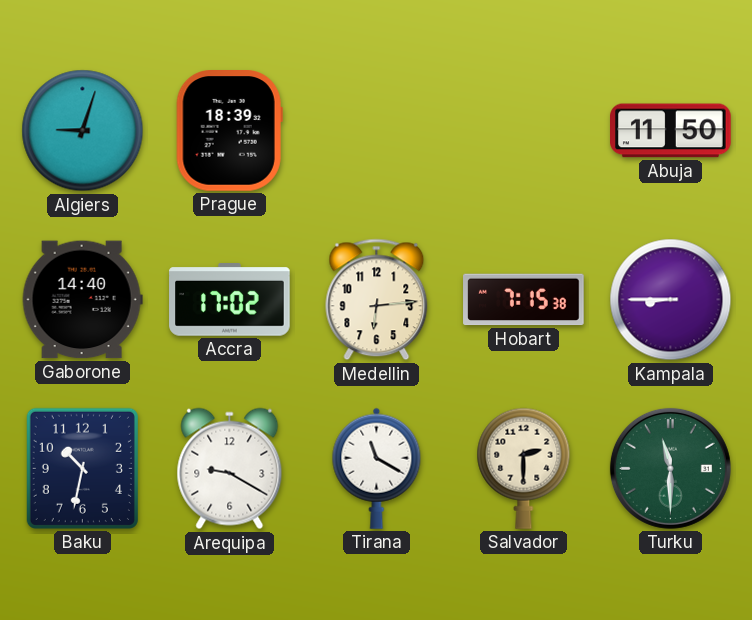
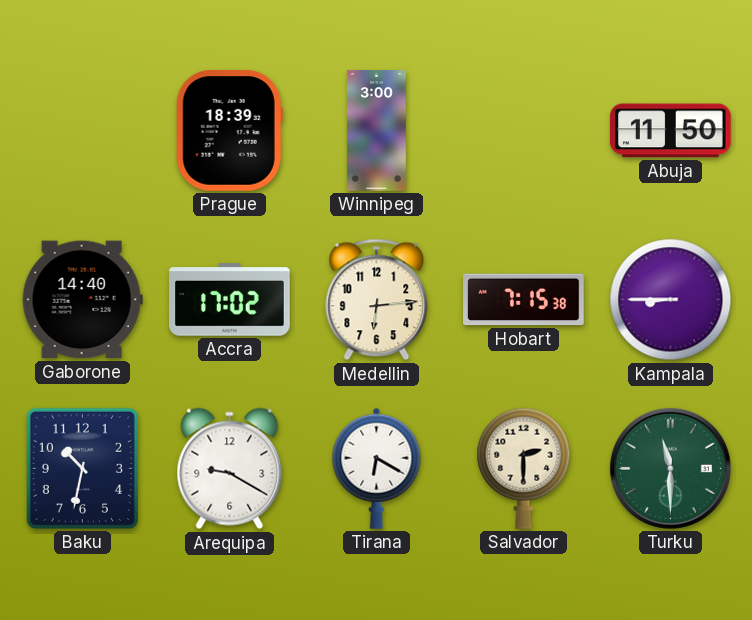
Algiers: 9:03 -> none (83, 131)
Winnipeg: none -> 3:00 (376, 131)
Tirana: 11:20 -> 6:20 (377, 468)
